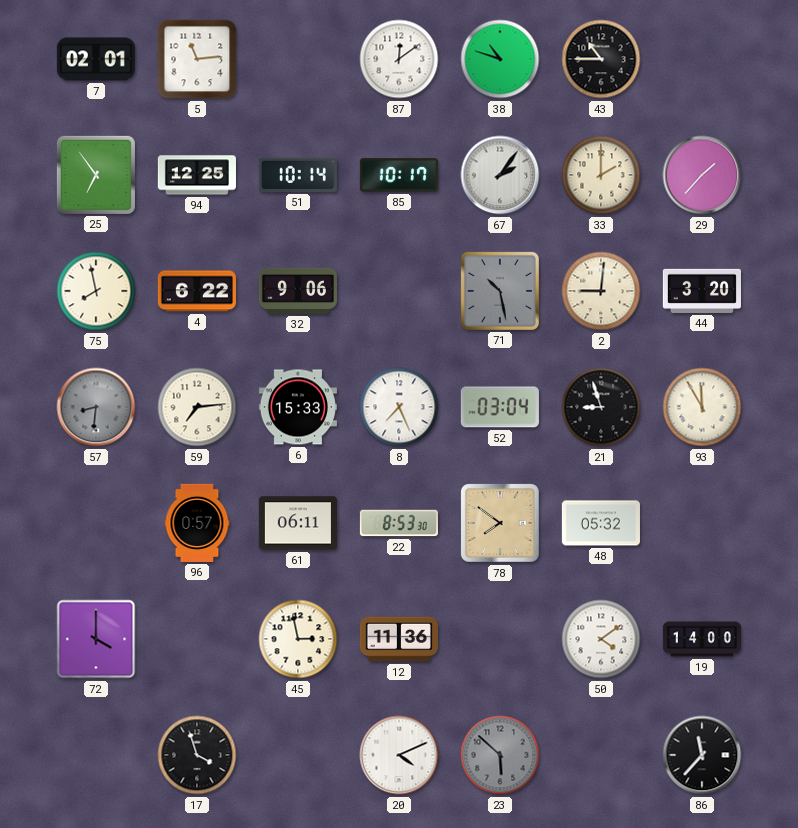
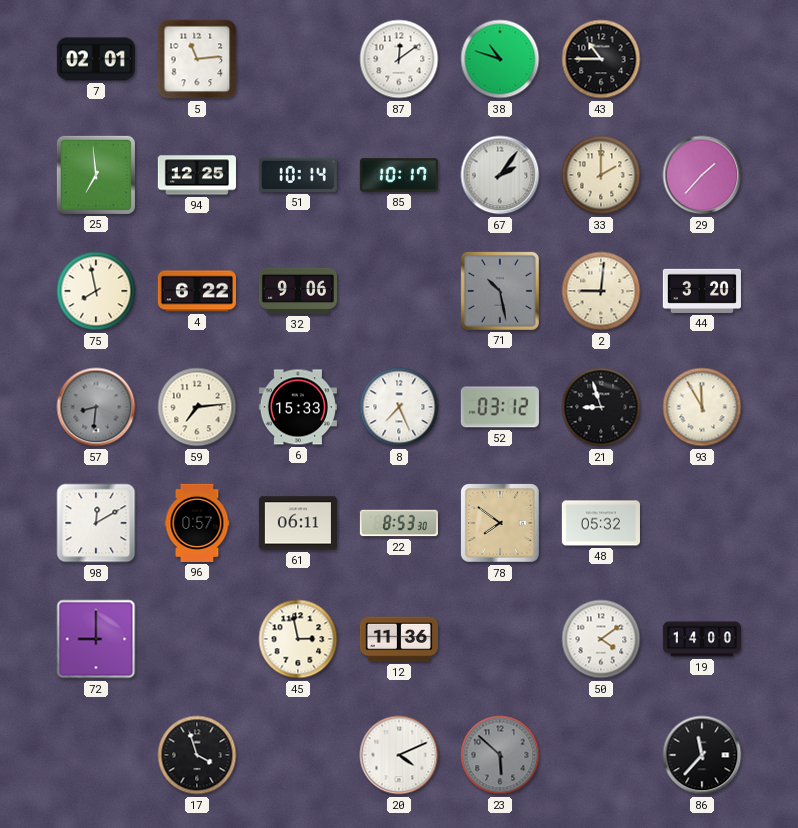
25: 6:54 -> 6:59 (96, 175)
52: 03:04 -> 03:12 (500, 407)
98: none -> 12:10 (96, 523)
72: 4:00 -> 9:00 (96, 639)
